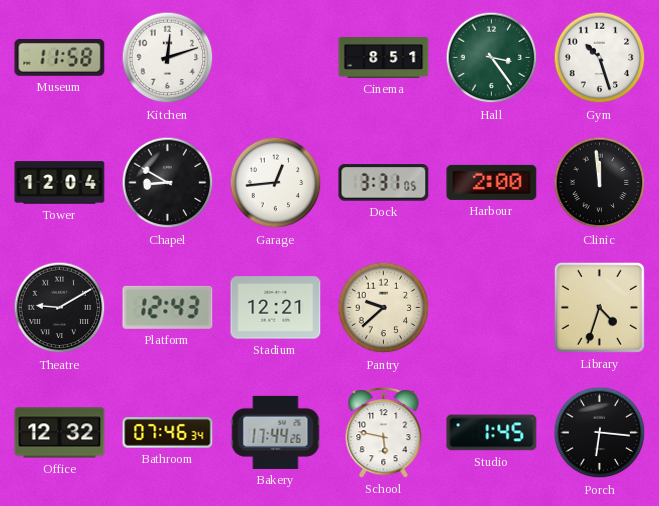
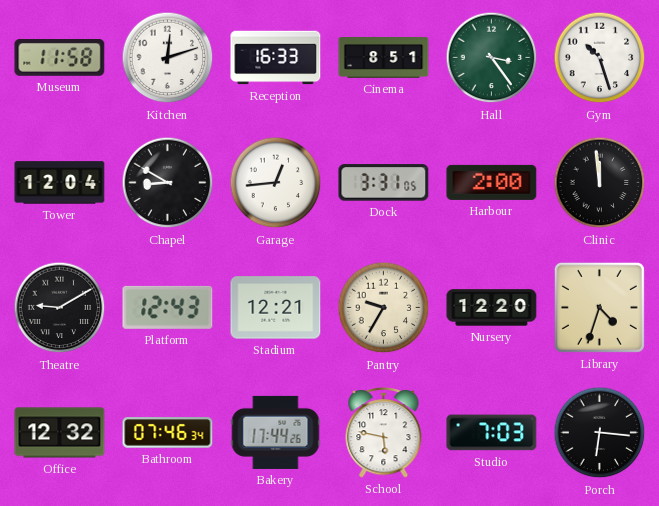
Reception: none -> 16:33 (276, 58)
Pantry: 9:38 -> 9:35 (384, 308)
Nursery: none -> 12:20 (492, 308)
Studio: 1:45 -> 7:03 (492, 433)
